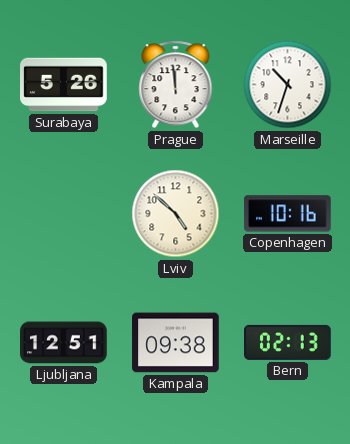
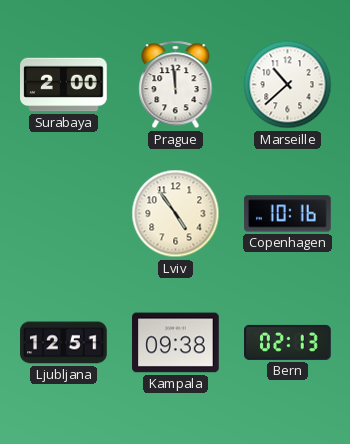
Surabaya: 5:26 -> 2:00 (64, 85)
Marseille: 10:33 -> 10:38 (288, 85)
Lviv: 4:52 -> 4:54 (176, 214)
